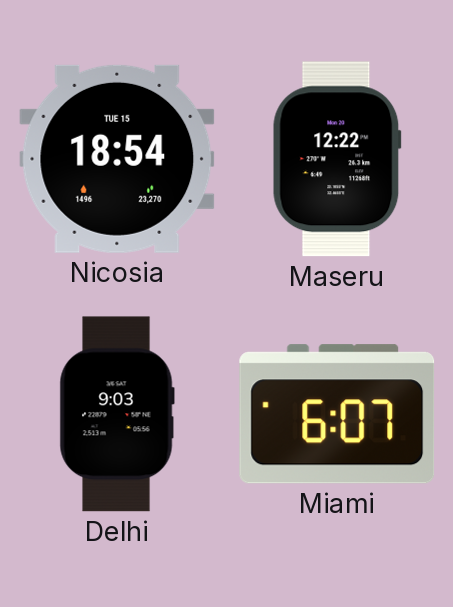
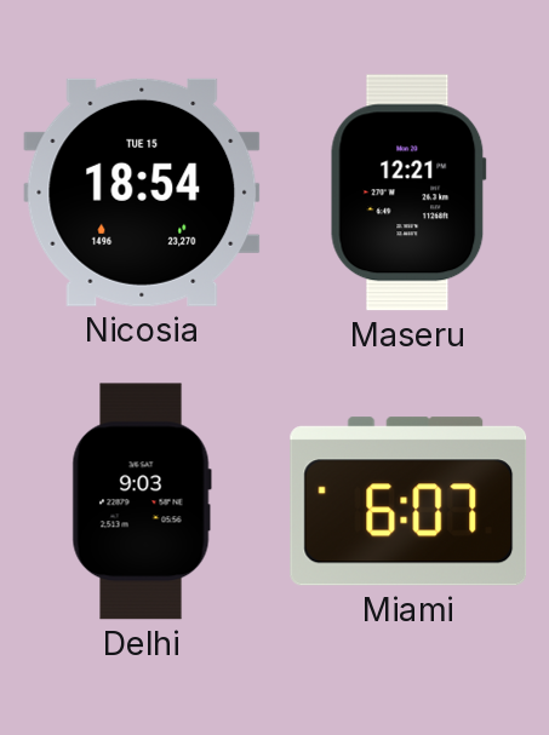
Maseru: 12:22 -> 12:21 (408, 193)
